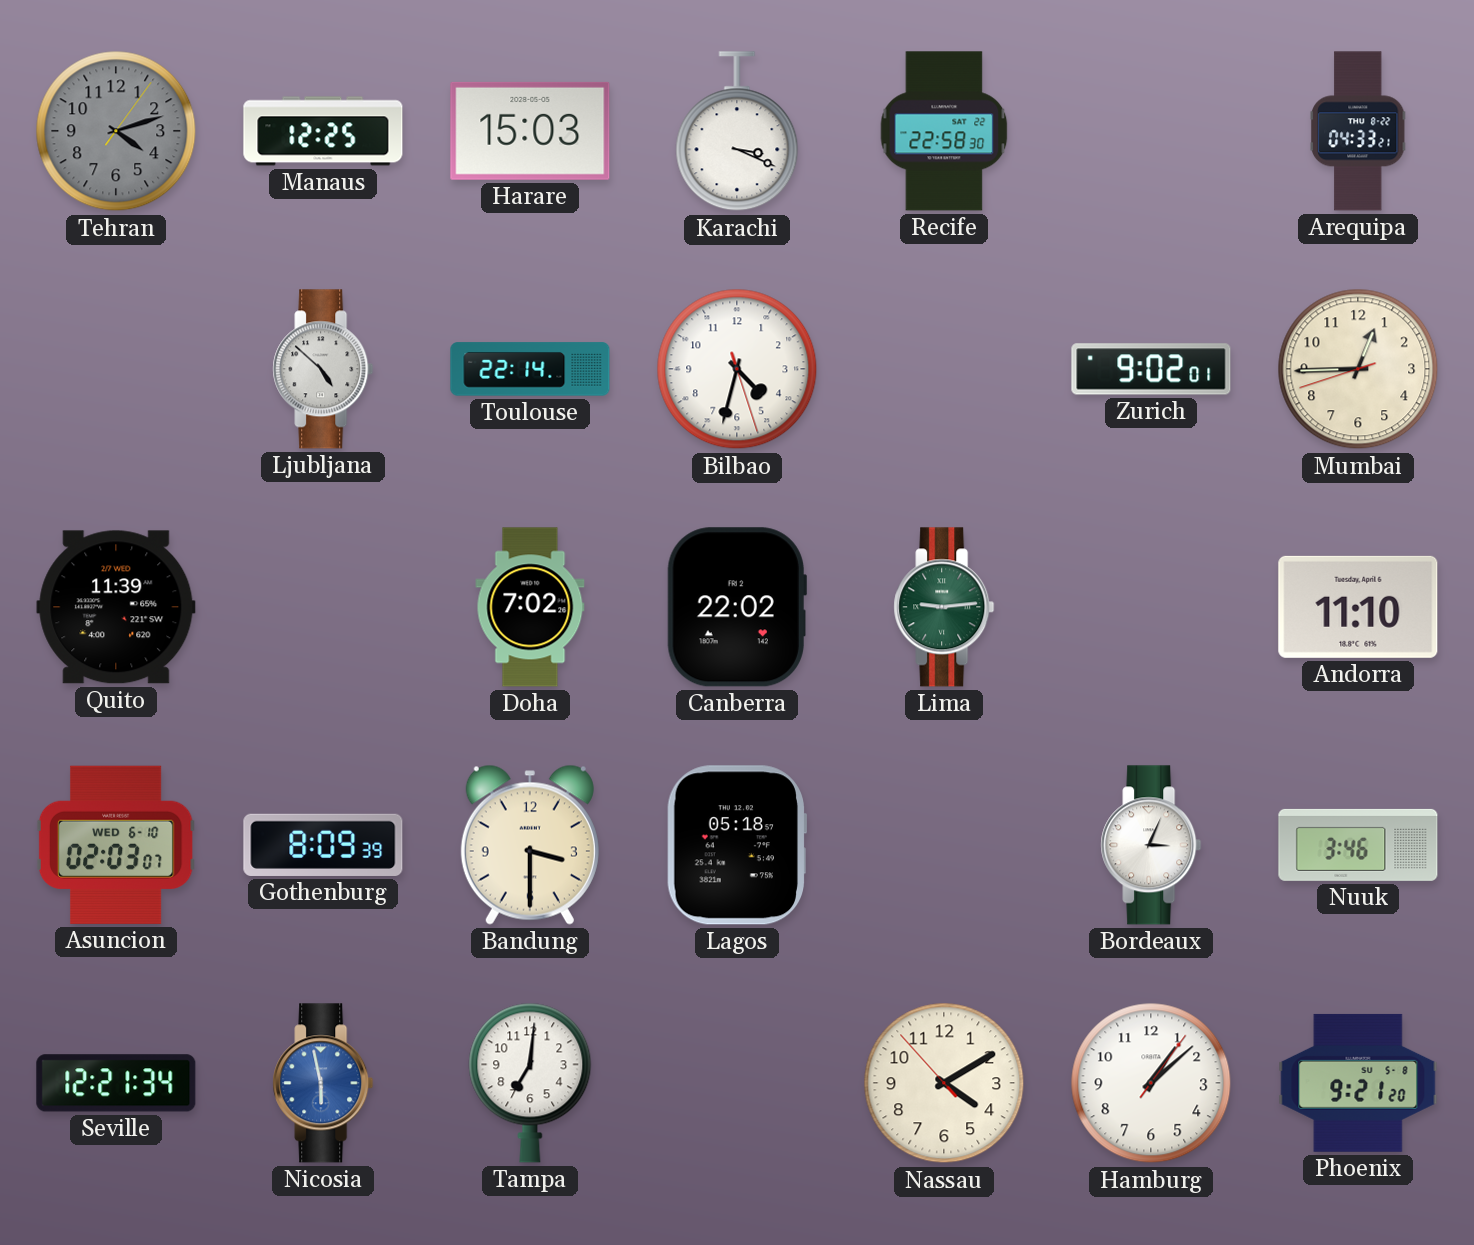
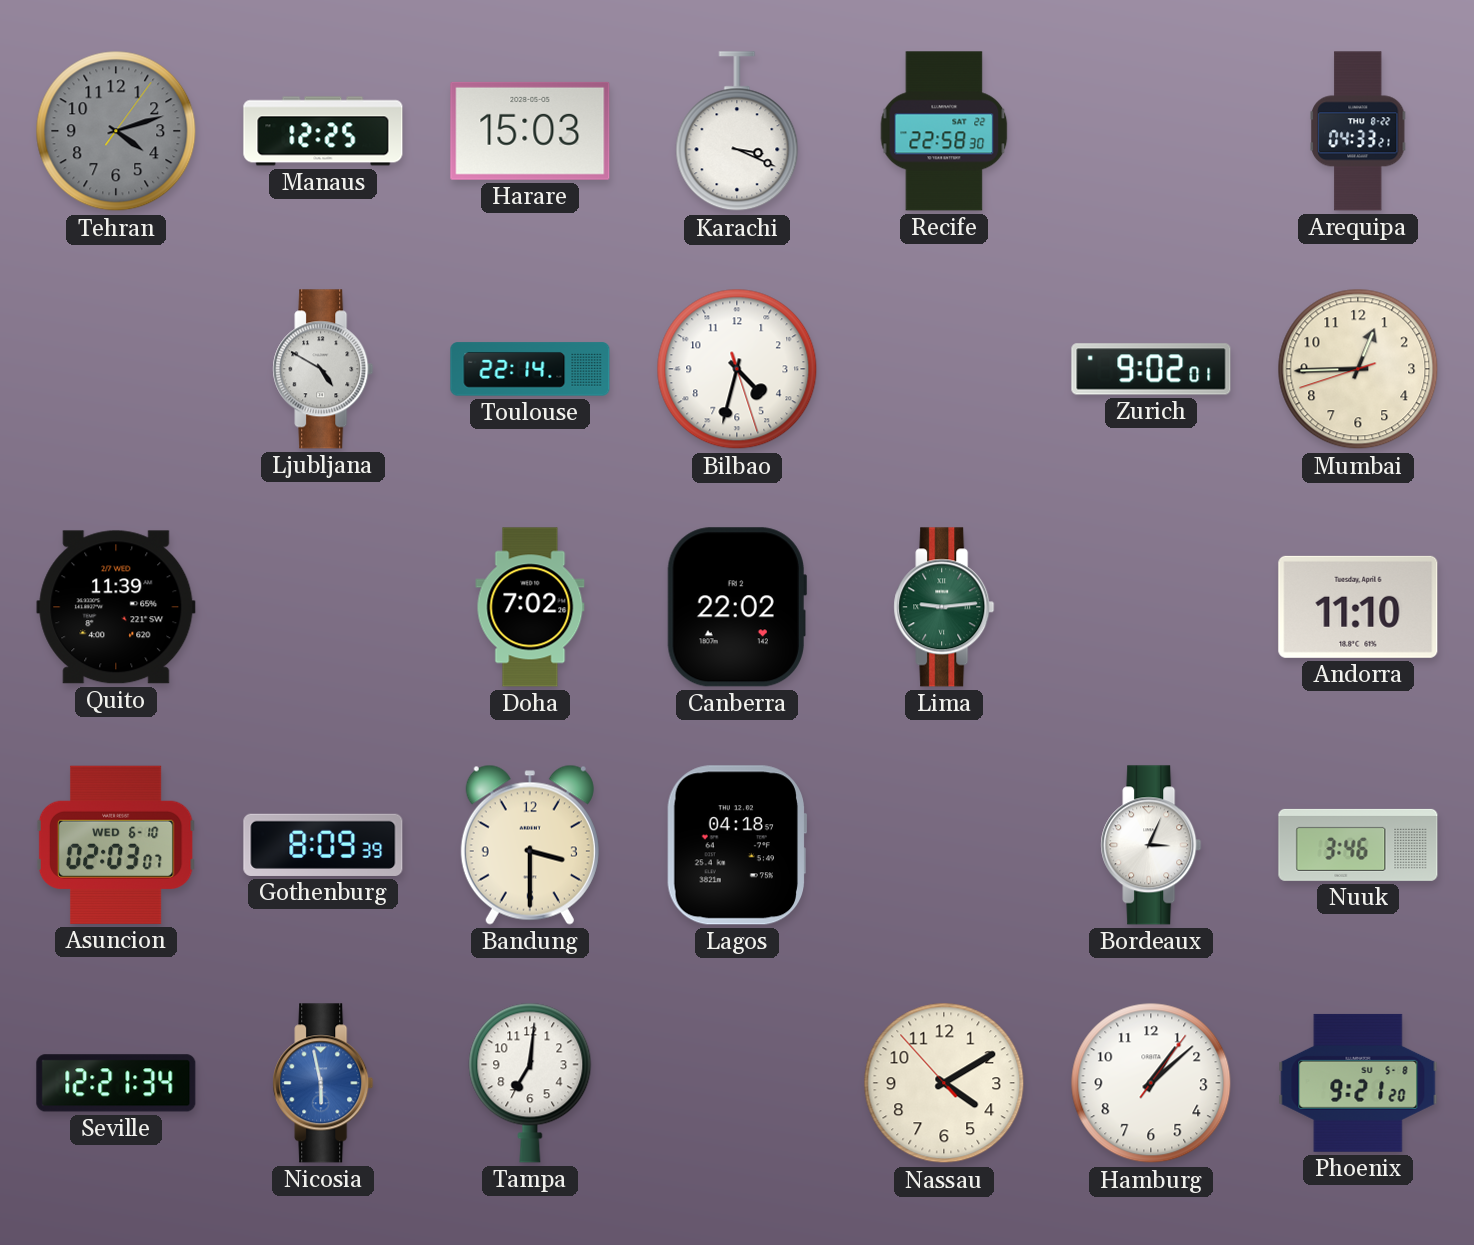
Ljubljana: 4:52 -> 4:50 (323, 369)
Lagos: 05:18 -> 04:18 (737, 845)
